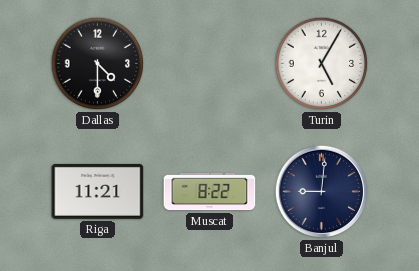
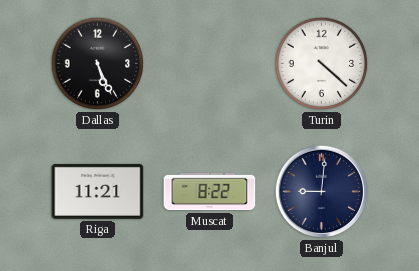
Dallas: 4:30 -> 5:26 (98, 64)
Turin: 5:05 -> 4:22 (322, 64)
